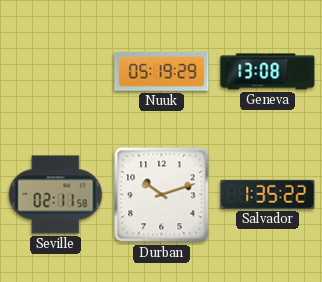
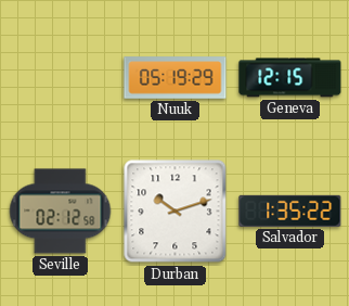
Geneva: 13:08 -> 12:15 (290, 78)
Seville: 02:11 -> 02:12 (61, 212)
